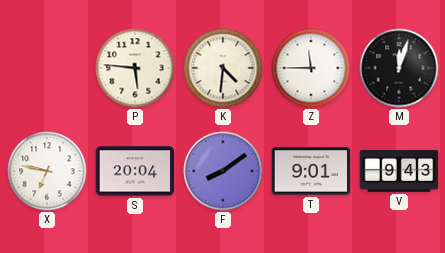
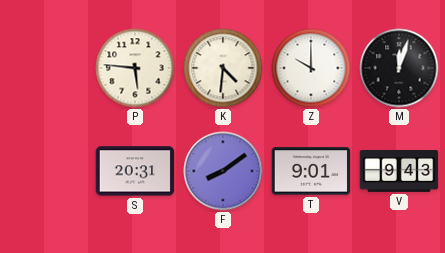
Z: 11:45 -> 10:00 (311, 68)
X: 6:47 -> none (47, 171)
S: 20:04 -> 20:31 (135, 171)
